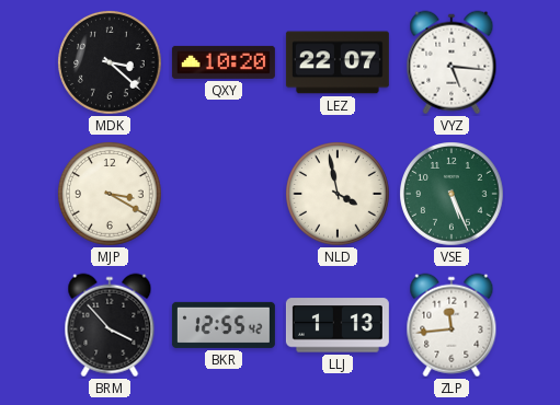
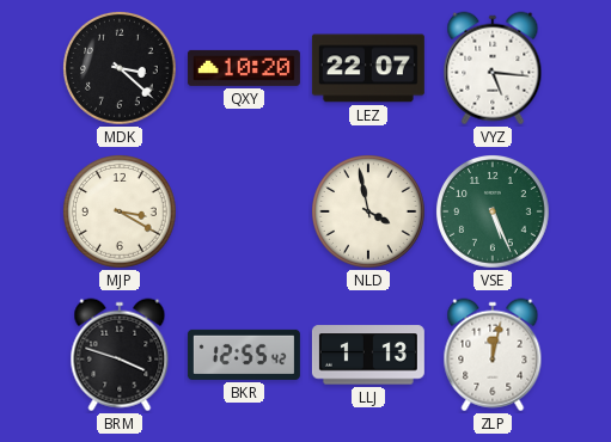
BRM: 3:53 -> 3:48 (120, 355)
ZLP: 11:44 -> 12:02 (493, 355)
